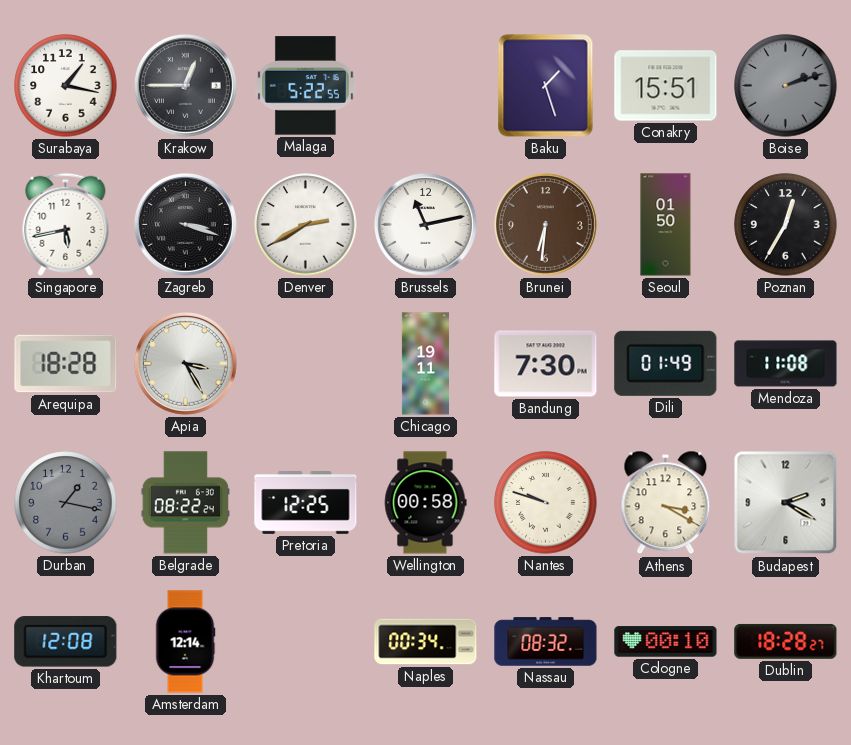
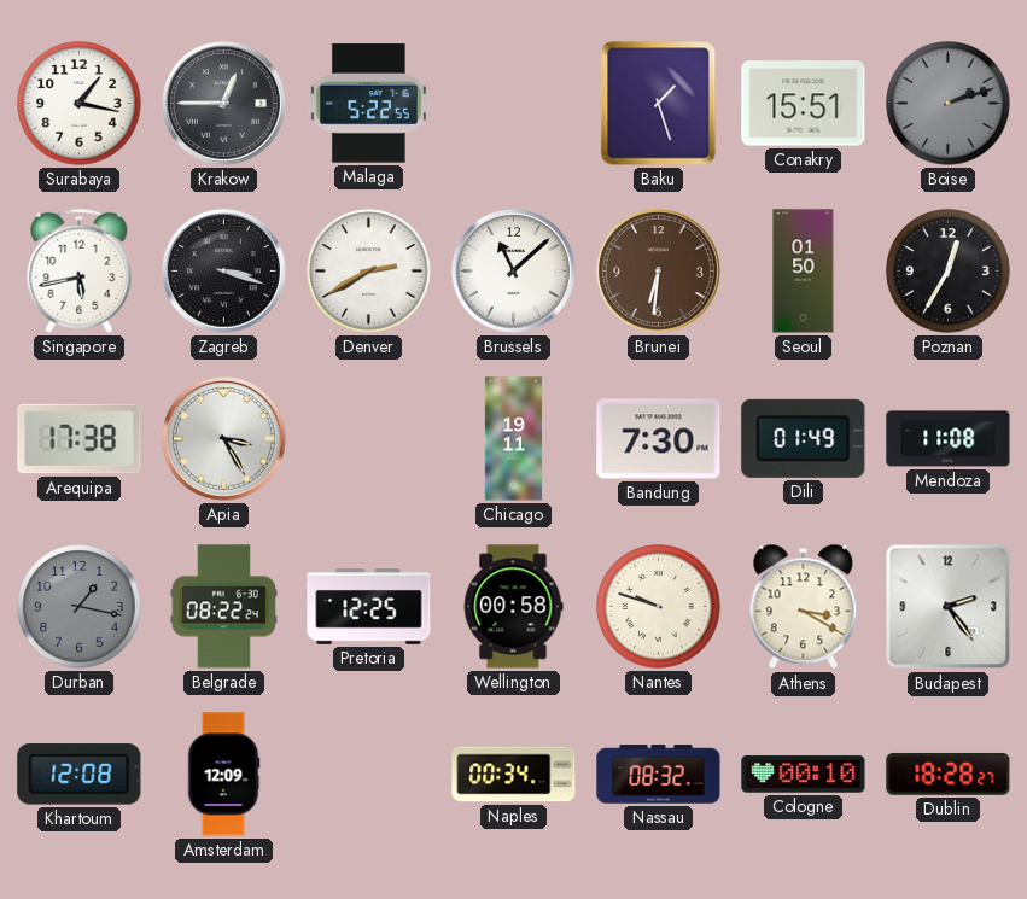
Brussels: 11:13 -> 11:08 (513, 270)
Arequipa: 18:28 -> 17:38 (80, 439)
Budapest: 2:20 -> 2:24 (949, 607)
Amsterdam: 12:14 -> 12:09 (223, 775)
